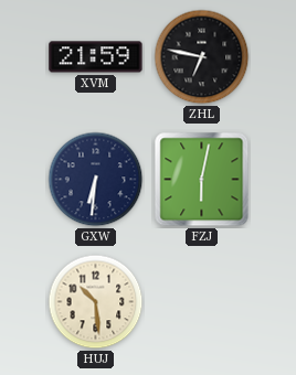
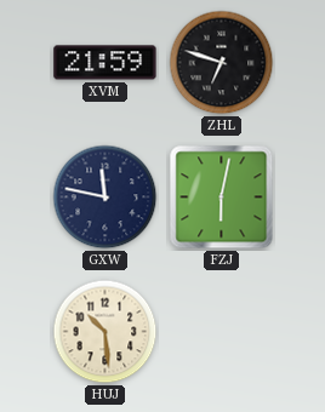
ZHL: 6:47 -> 6:48 (222, 63)
GXW: 6:31 -> 11:47 (106, 198)
